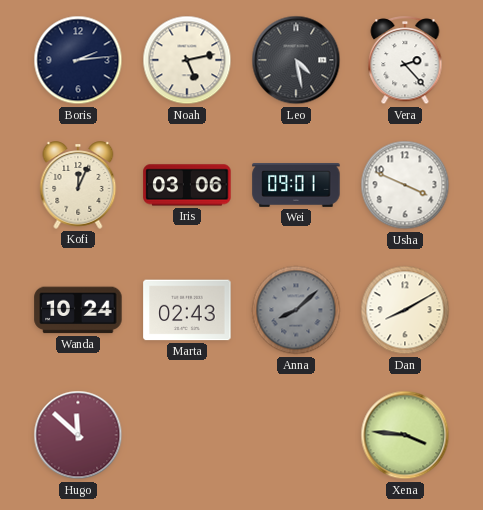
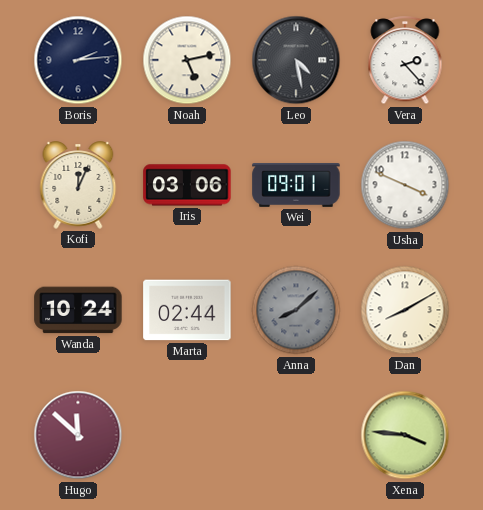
Marta: 02:43 -> 02:44 (187, 310)
